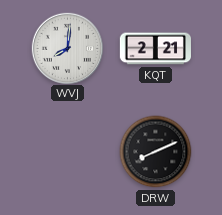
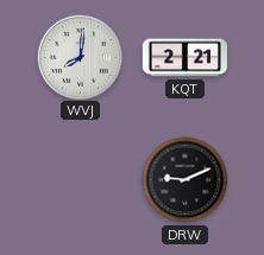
DRW: 8:11 -> 9:11 (186, 180)
